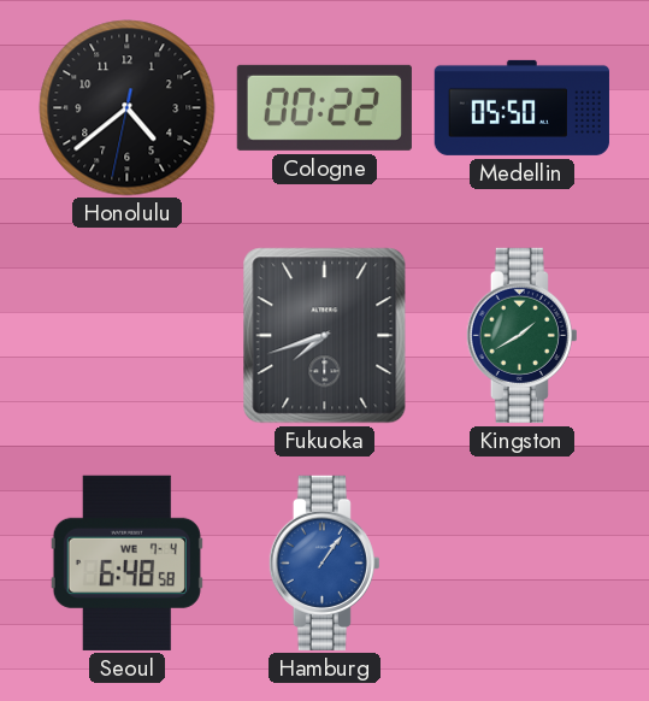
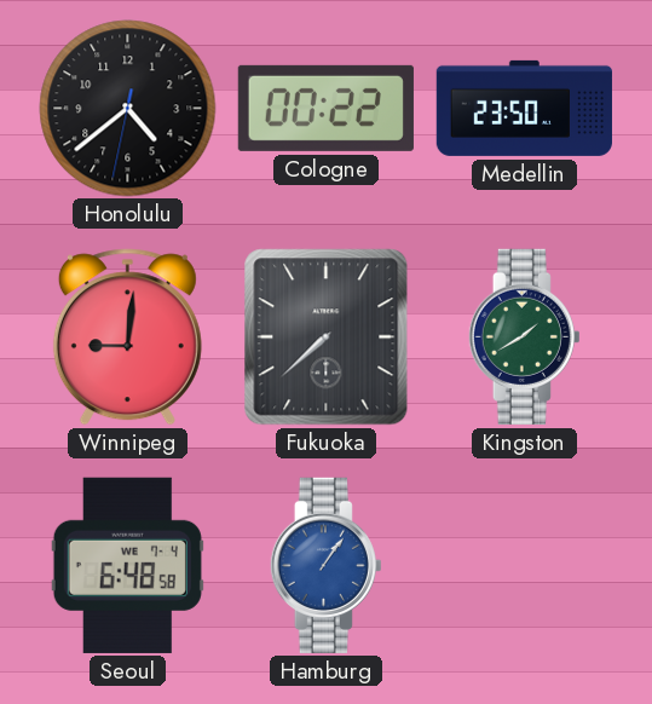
Medellin: 05:50 -> 23:50 (524, 108)
Winnipeg: none -> 9:01 (127, 337)
Fukuoka: 7:42 -> 7:38 (327, 337)
